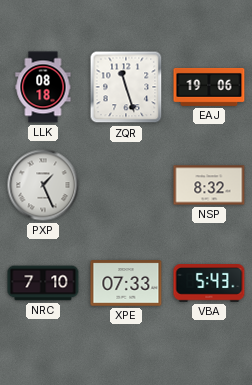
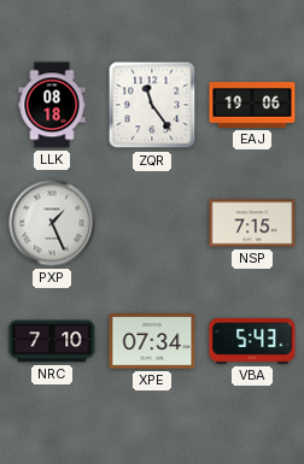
ZQR: 11:27 -> 11:24 (152, 105)
NSP: 8:32 -> 7:15 (252, 223)
XPE: 07:33 -> 07:34 (152, 341)
